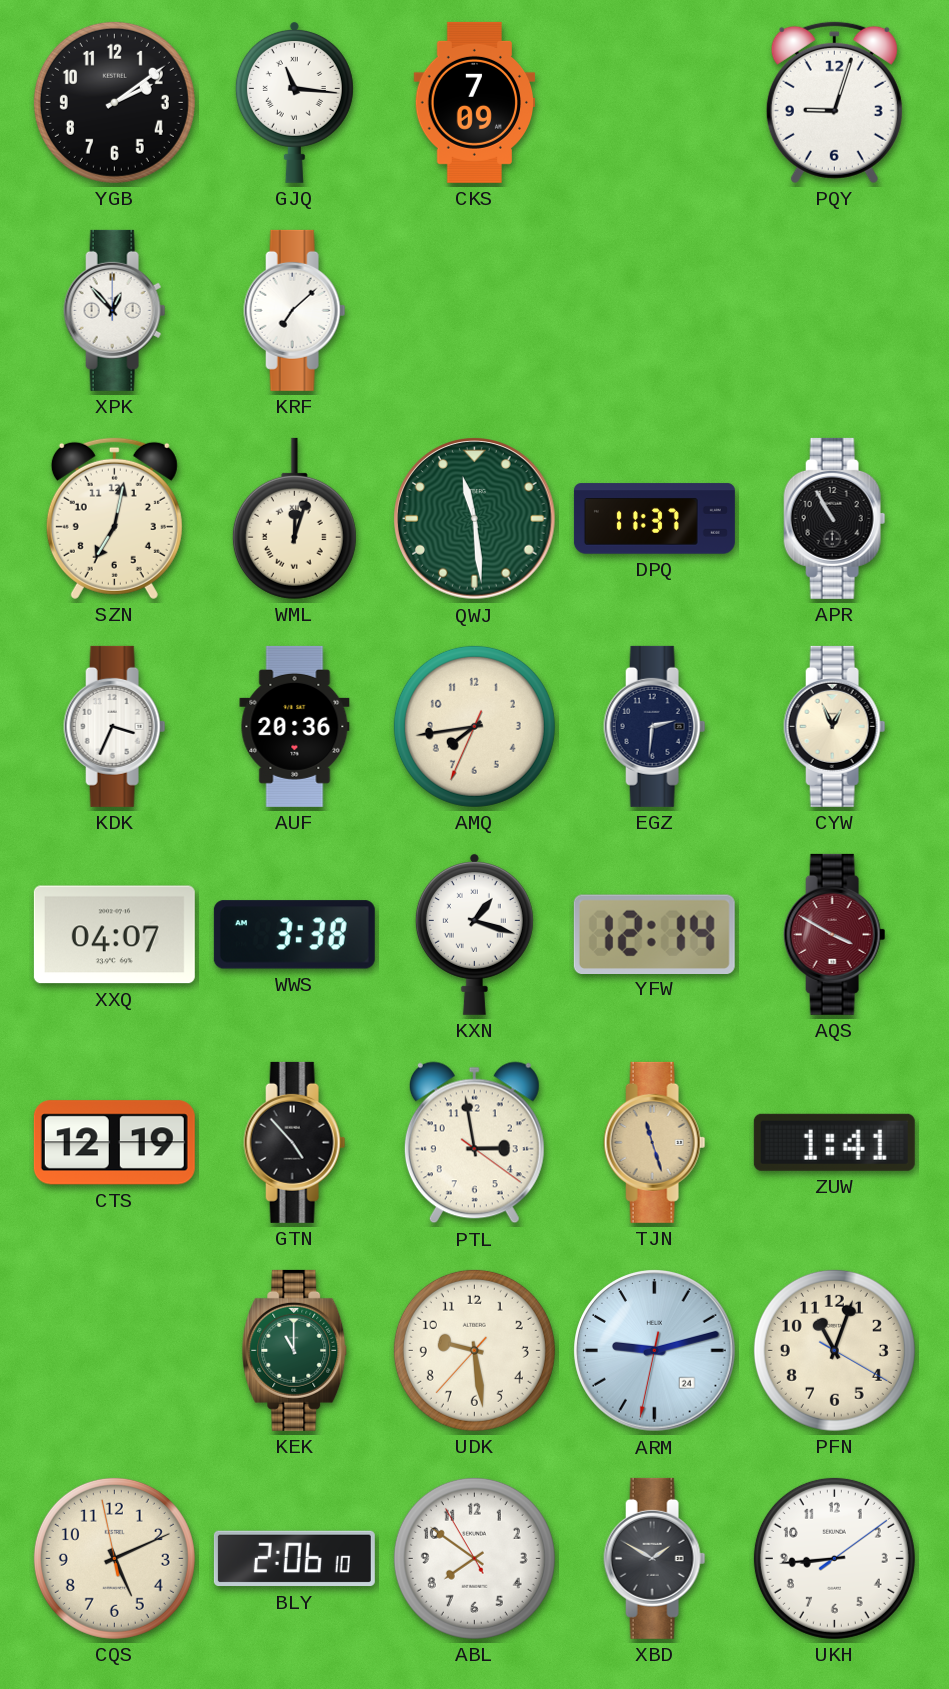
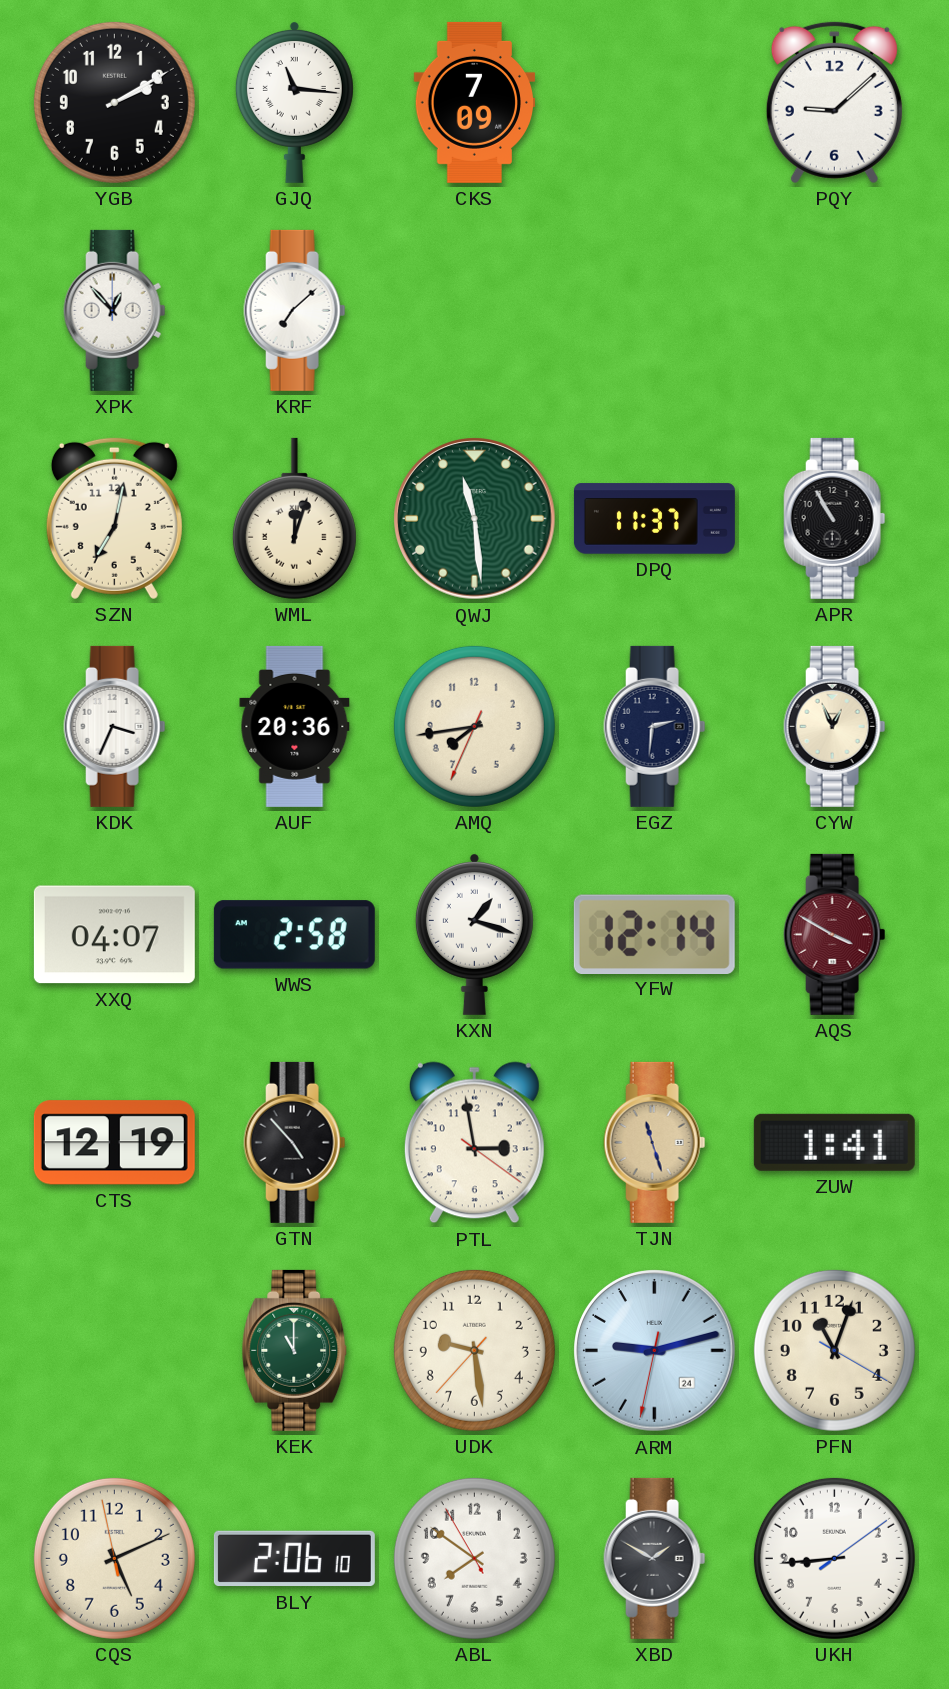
YGB: 2:09 -> 2:10 (114, 102)
PQY: 9:03 -> 9:08 (834, 102)
WWS: 3:38 -> 2:58 (294, 935)
